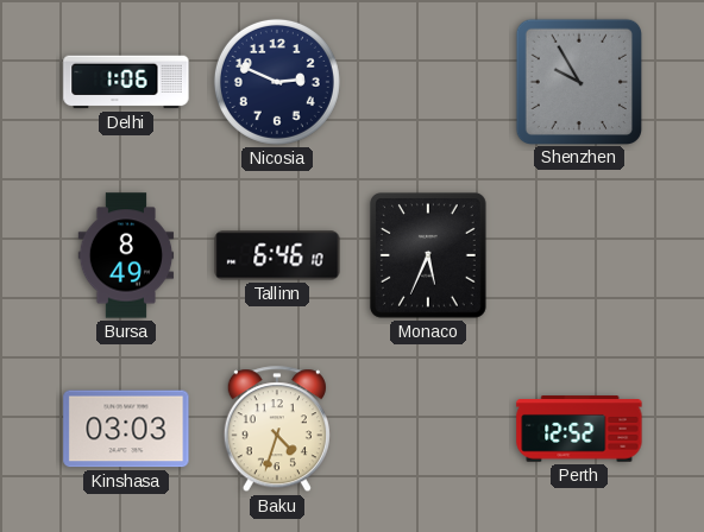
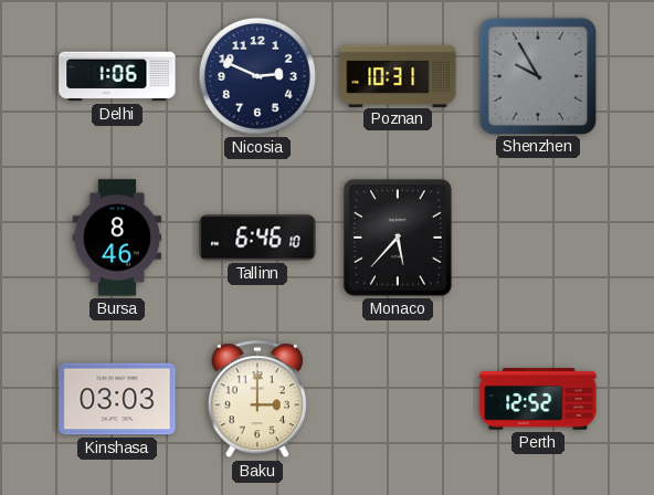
Poznan: none -> 10:31 (398, 75)
Bursa: 8:49 -> 8:46 (117, 238)
Monaco: 5:34 -> 5:37 (398, 239)
Baku: 4:33 -> 3:00 (257, 400)
